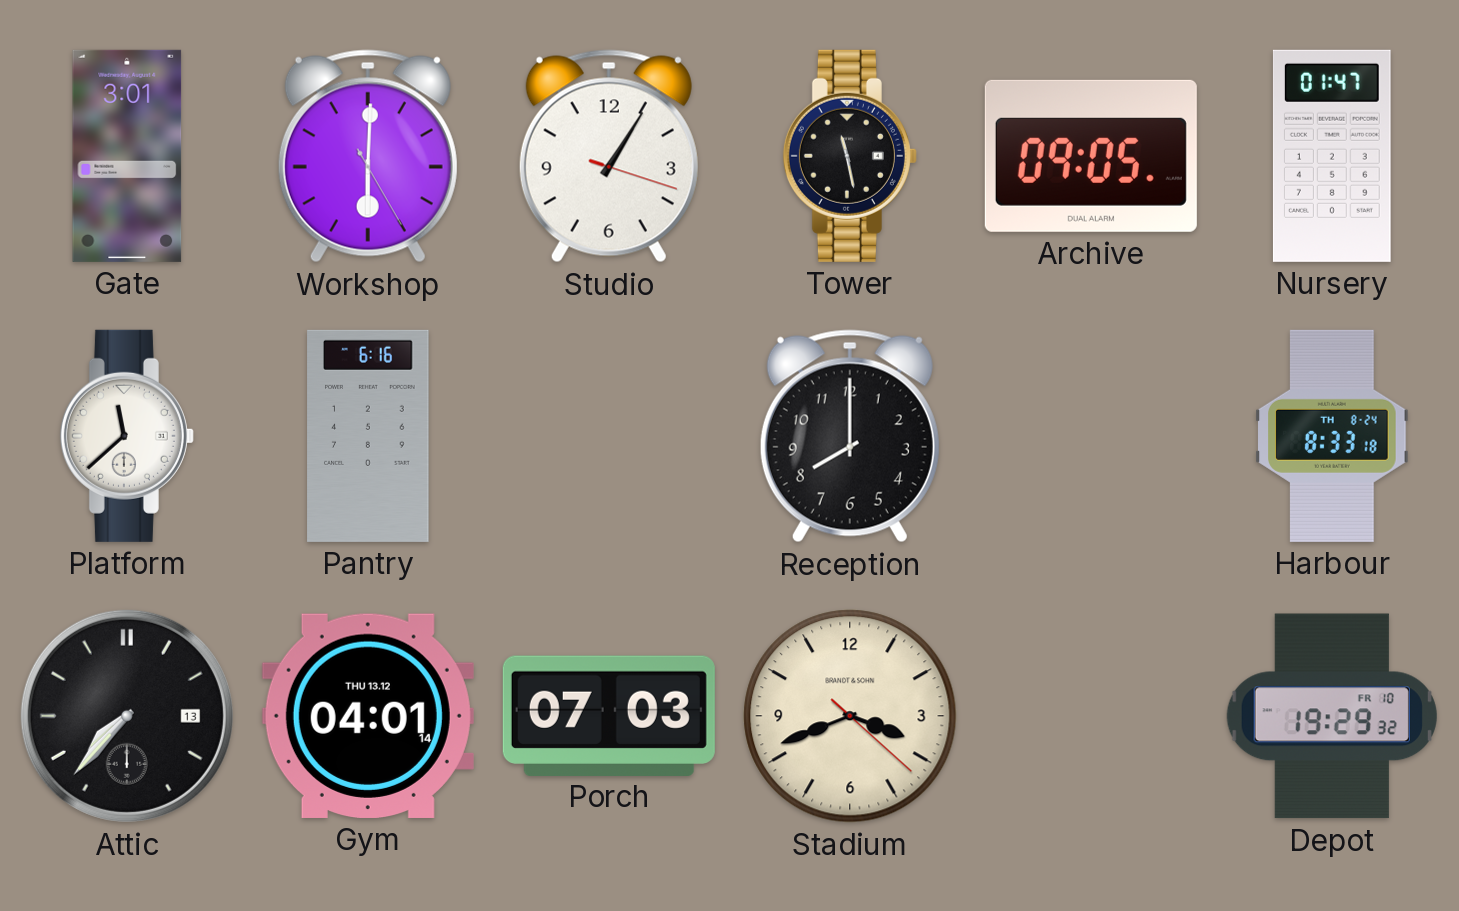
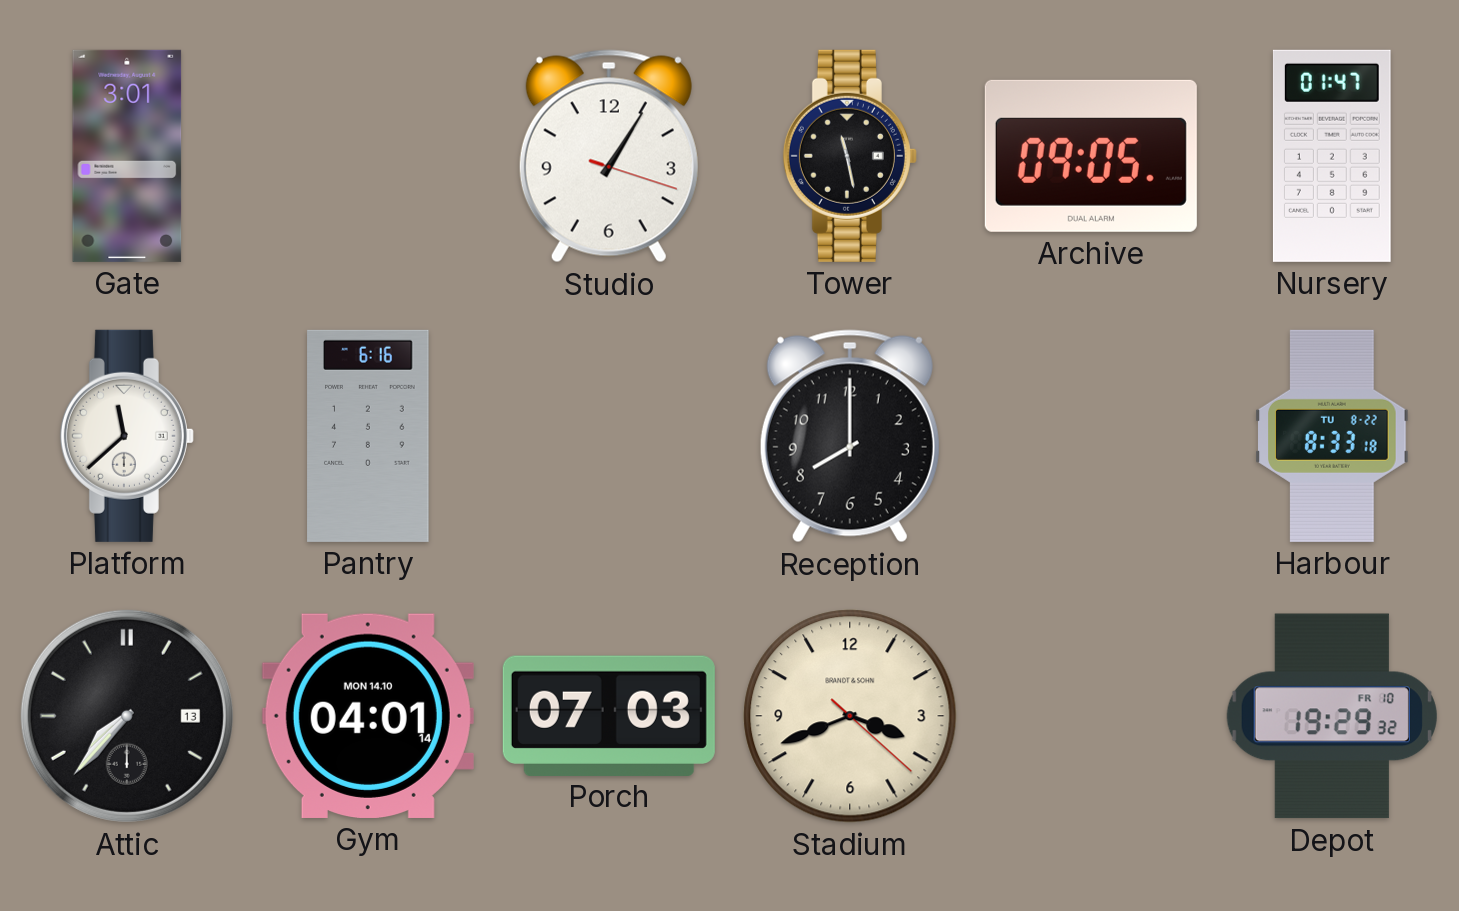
Workshop: 6:00 -> none (368, 156)
Harbour date: TH 8-24 -> TU 8-22 (1332, 436)
Gym date: THU 13.12 -> MON 14.10 (368, 716)
